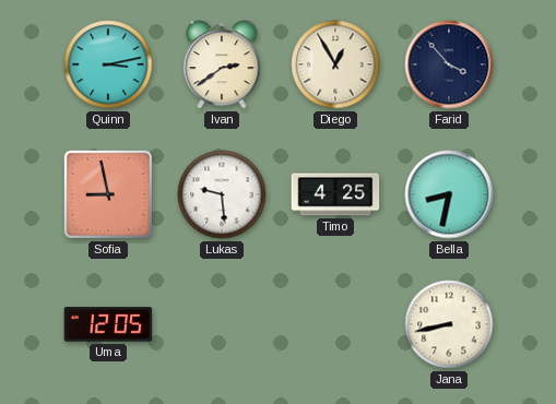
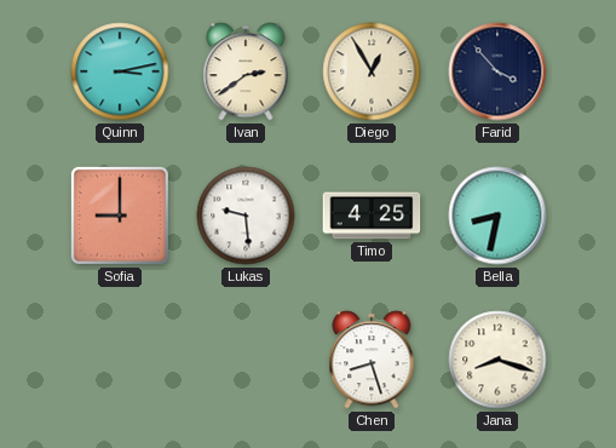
Sofia: 8:58 -> 9:00 (120, 216)
Uma: 12:05 -> none (108, 324)
Chen: none -> 8:27 (372, 360)
Jana: 8:43 -> 8:18 (497, 360)
